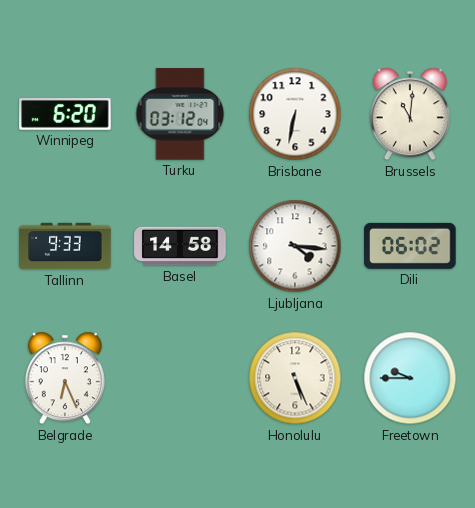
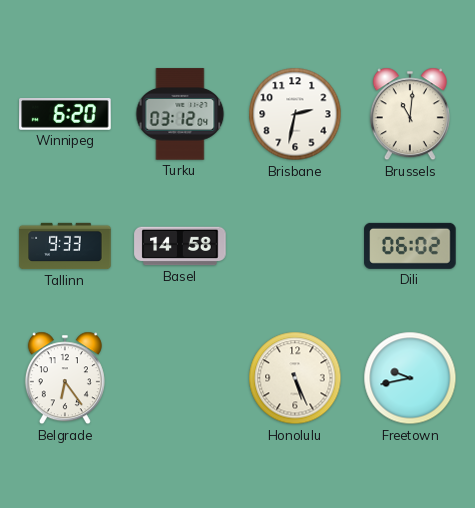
Brisbane: 6:32 -> 2:32 (295, 114)
Ljubljana: 4:16 -> none (295, 246)
Belgrade: 6:26 -> 6:24 (65, 378)
Freetown: 9:45 -> 9:43 (410, 378)
